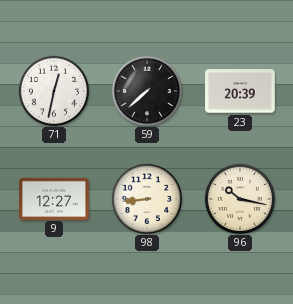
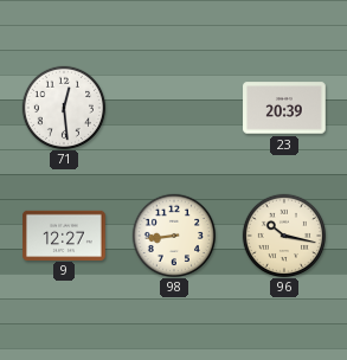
71: 12:32 -> 12:29 (63, 107)
59: 7:38 -> none (146, 90)
